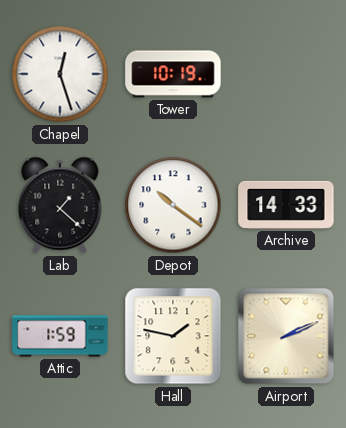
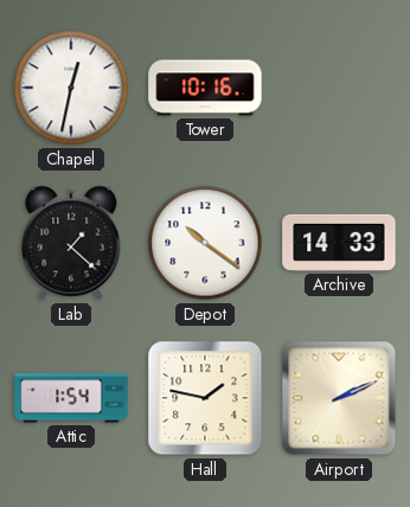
Chapel: 12:27 -> 12:32 (71, 88)
Tower: 10:19 -> 10:16 (205, 88)
Attic: 1:59 -> 1:54 (71, 398)
